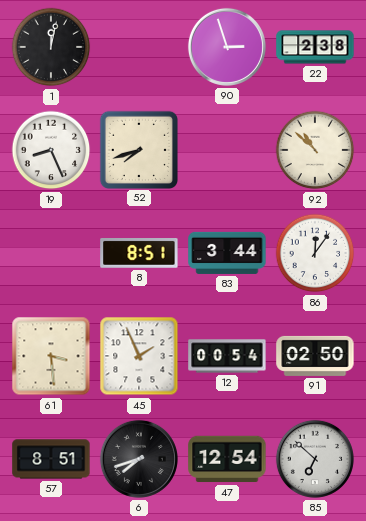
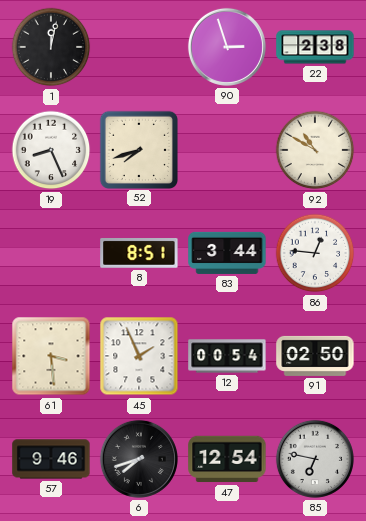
92: 10:52 -> 10:50 (315, 150)
86: 12:06 -> 12:46 (315, 253)
57: 8:51 -> 9:46 (51, 459)
85: 6:52 -> 6:47 (315, 459)
